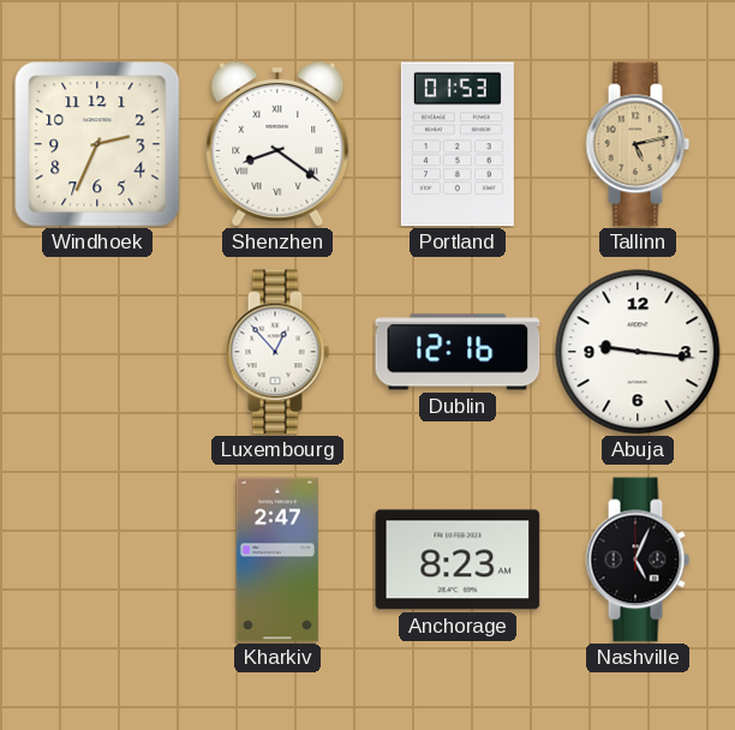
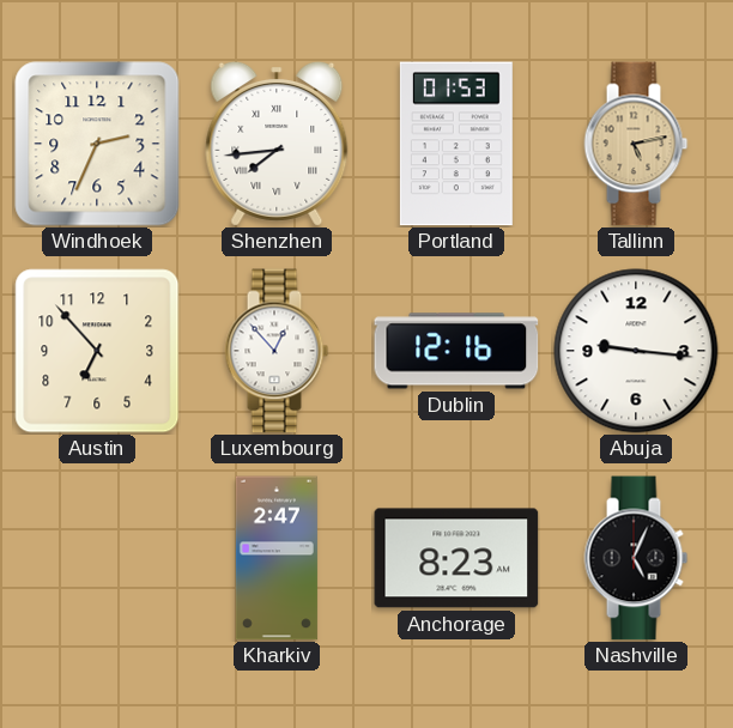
Shenzhen: 8:21 -> 7:44 (277, 144)
Austin: none -> 6:53 (97, 351)
